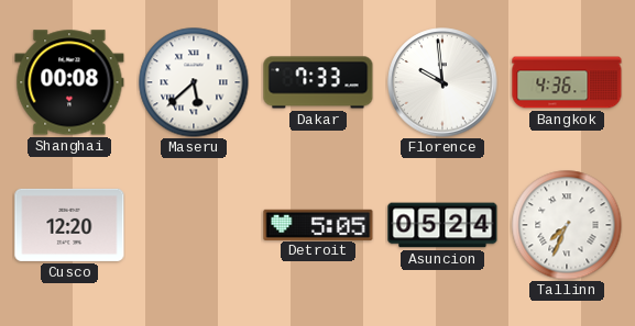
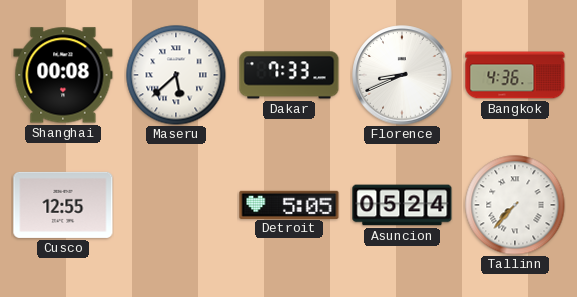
Florence: 9:59 -> 8:41 (402, 75)
Cusco: 12:20 -> 12:55 (63, 205)
Tallinn: 7:34 -> 7:37 (515, 205)
